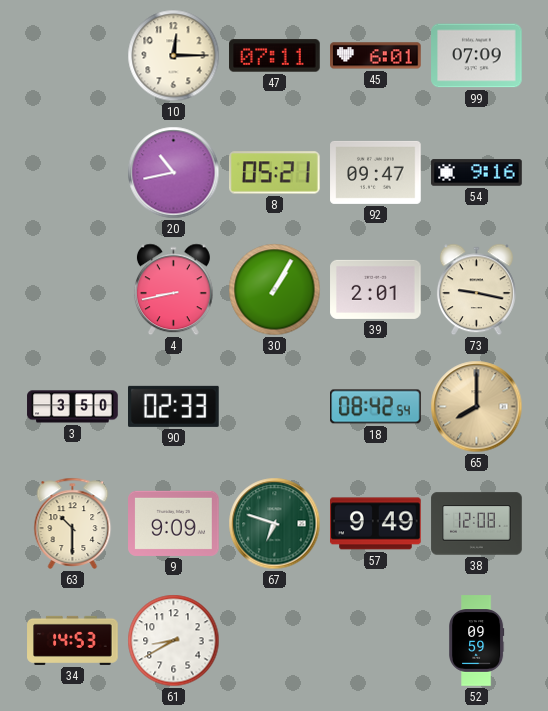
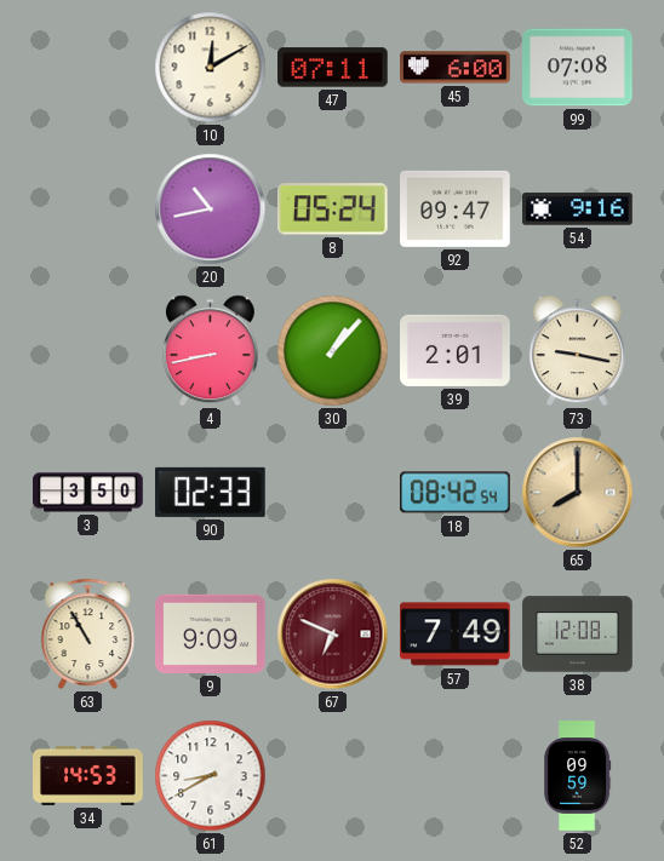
10: 12:15 -> 12:10 (211, 68)
45: 6:01 -> 6:00 (456, 68)
99: 07:09 -> 07:08 (578, 68)
8: 05:21 -> 05:24 (333, 209)
30: 1:05 -> 1:07 (333, 351)
63: 10:30 -> 10:55 (88, 633)
67: 6:48 -> 6:49 (333, 635)
67 dial: green -> burgundy (333, 635)
57: 9:49 -> 7:49 (456, 635)
